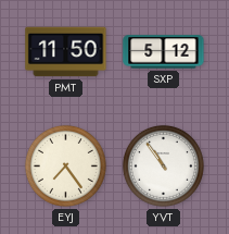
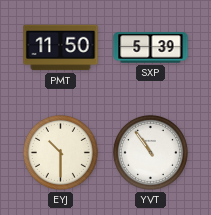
SXP: 5:12 -> 5:39 (151, 48)
EYJ: 7:24 -> 10:30 (60, 152)
